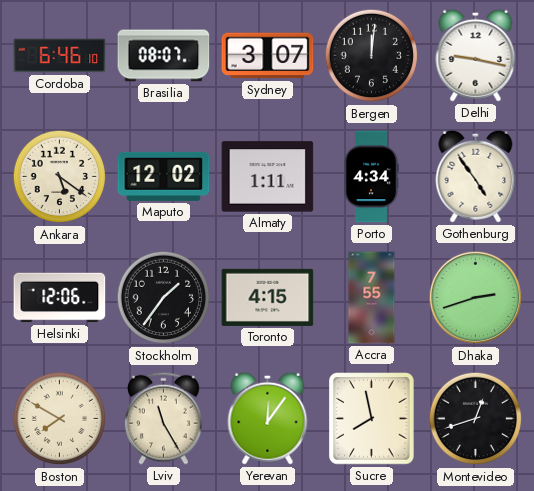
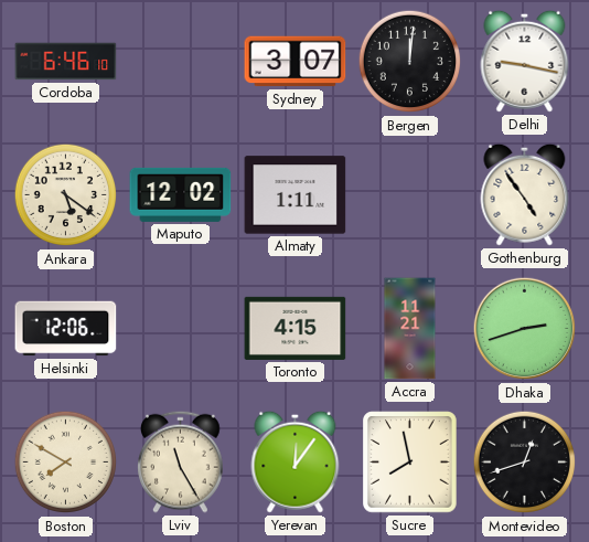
Brasilia: 08:07 -> none (164, 56)
Porto: 4:34 -> none (371, 177)
Stockholm: 1:36 -> none (164, 298)
Accra: 7:55 -> 11:21 (410, 329)
